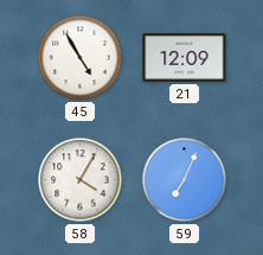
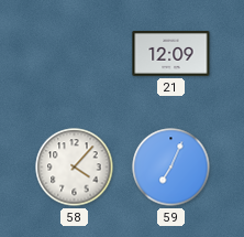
45: 4:55 -> none (81, 58)
58: 4:05 -> 4:07 (75, 168)
